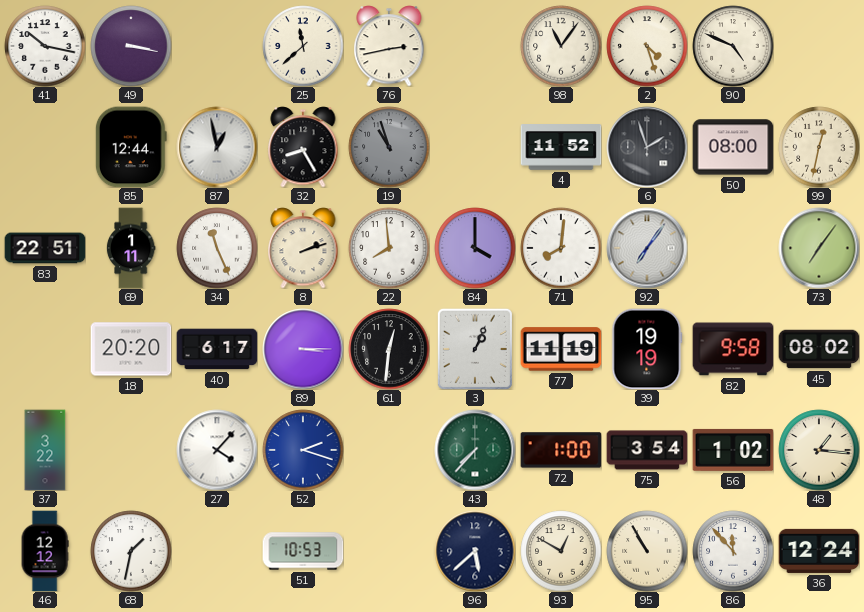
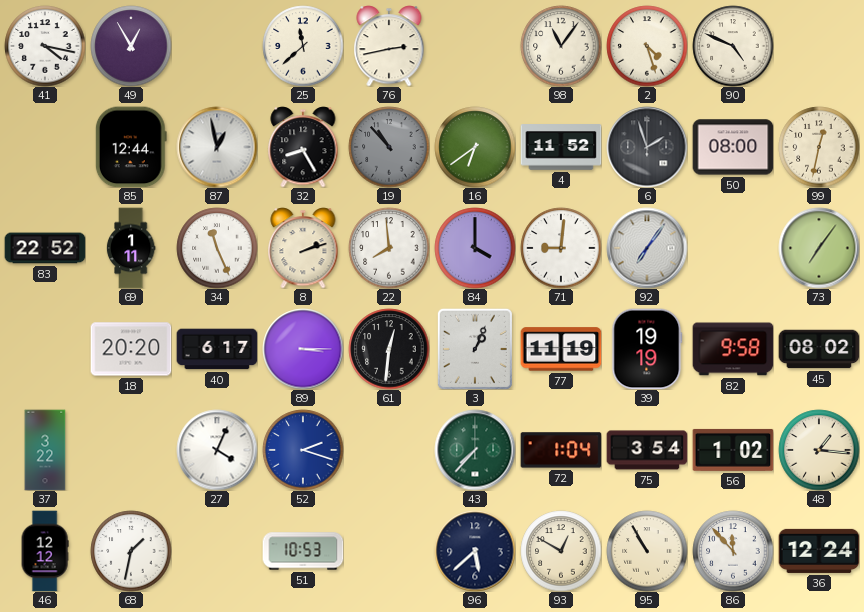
41: 10:17 -> 4:17 (45, 46)
49: 3:17 -> 12:55 (131, 46)
19: 10:57 -> 10:53 (389, 147)
16: none -> 6:39 (475, 147)
83: 22:51 -> 22:52 (45, 248)
71: 8:01 -> 9:01 (561, 248)
27: 4:07 -> 4:04 (217, 450)
72: 1:00 -> 1:04 (561, 450)
